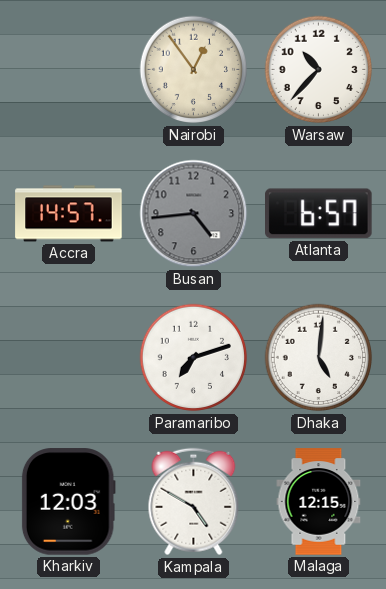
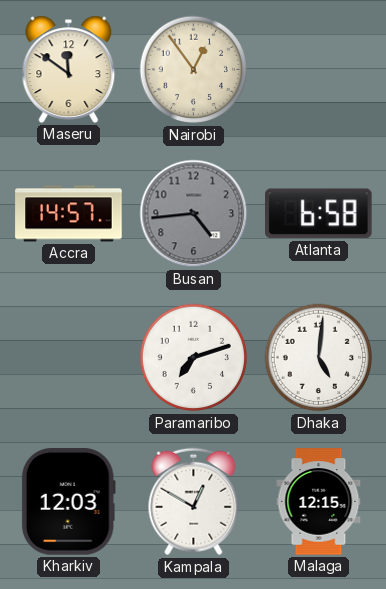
Maseru: none -> 11:51 (69, 69)
Warsaw: 10:37 -> none (319, 70)
Atlanta: 6:57 -> 6:58 (319, 214)
Kampala: 4:50 -> 12:50 (194, 502)
